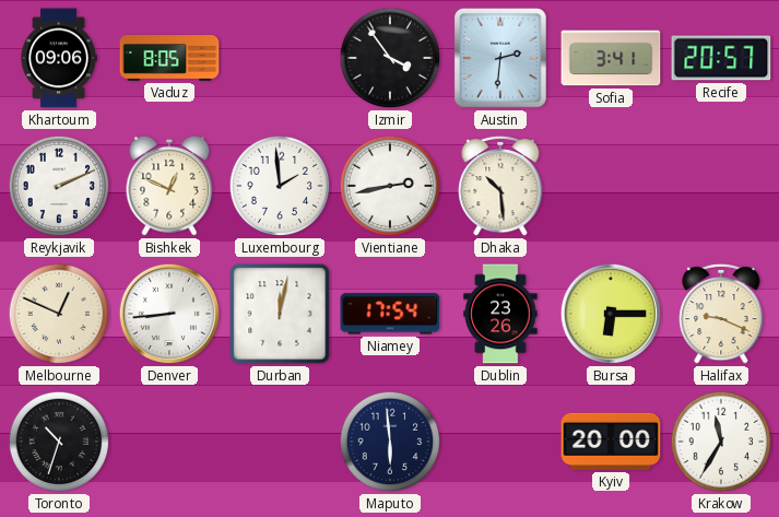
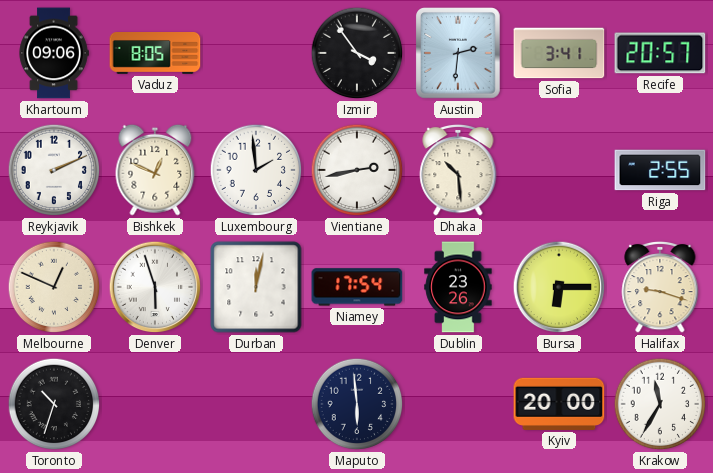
Riga: none -> 2:55 (660, 170)
Denver: 8:44 -> 5:57 (155, 287)
Halifax: 9:19 -> 9:18 (660, 287)
